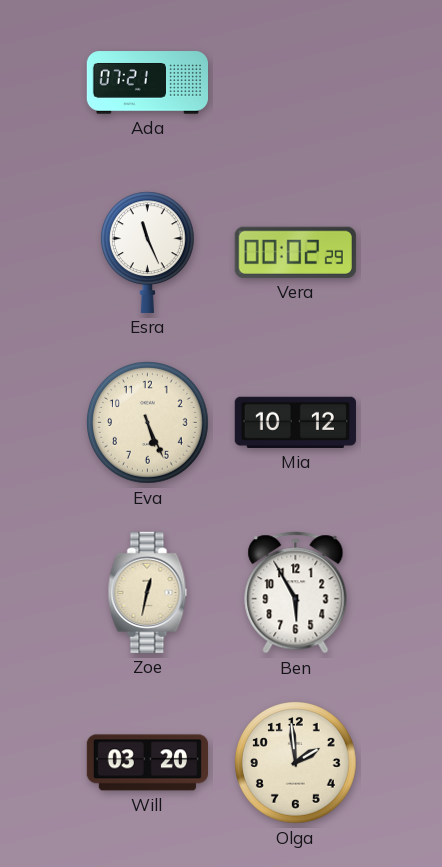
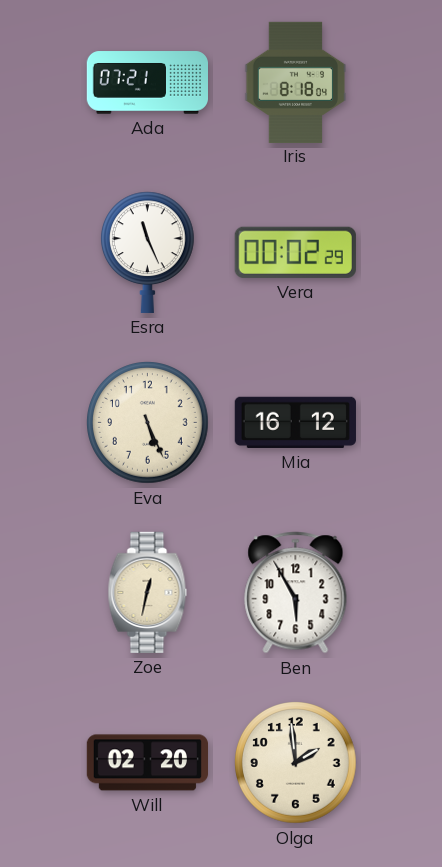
Iris: none -> 8:18 (296, 82)
Mia: 10:12 -> 16:12 (295, 422)
Will: 03:20 -> 02:20 (147, 763)
